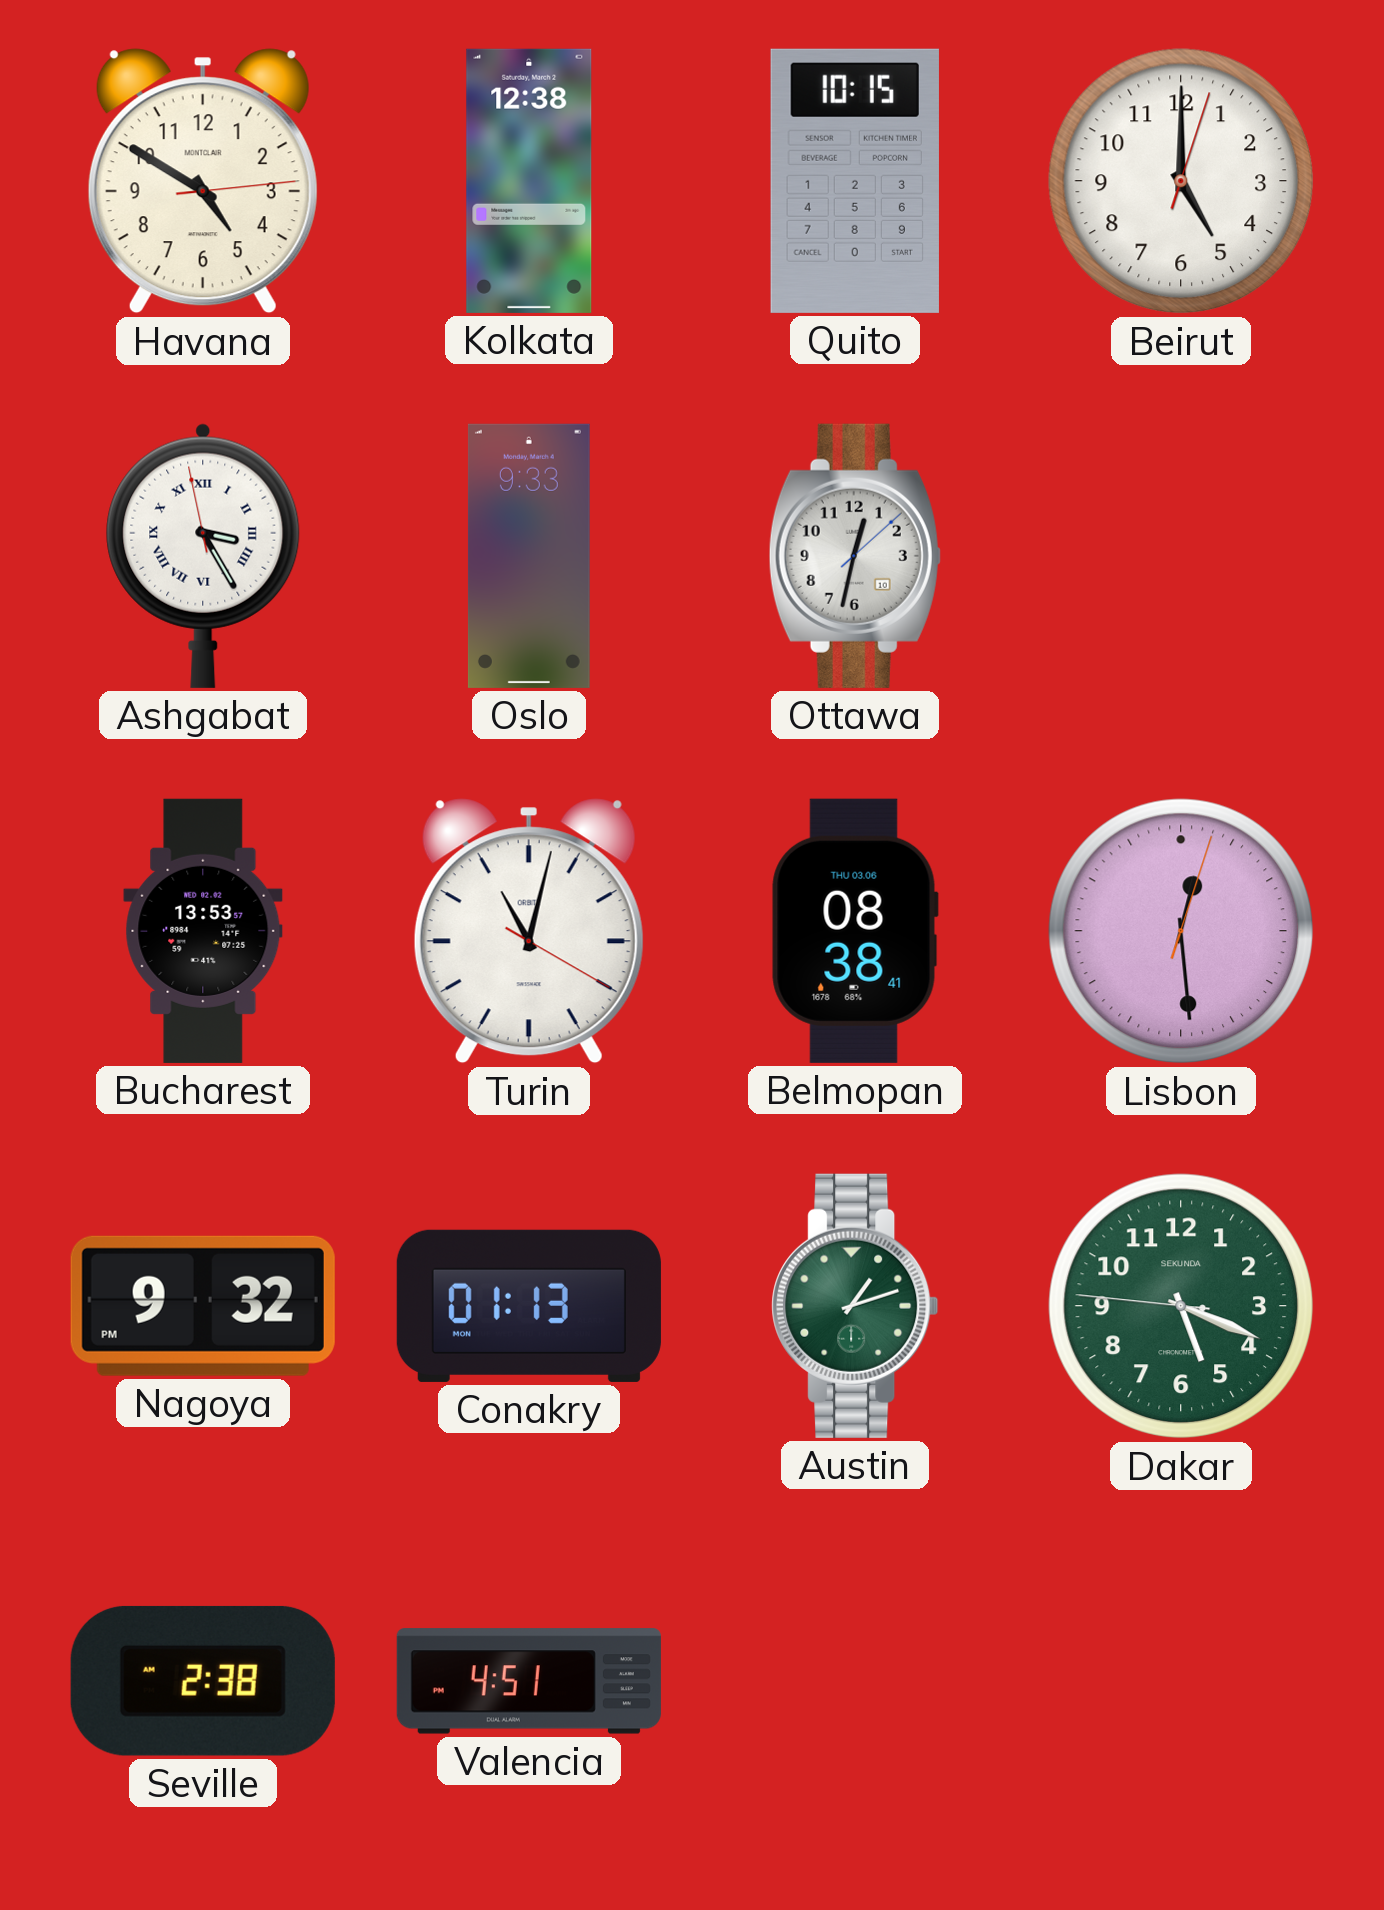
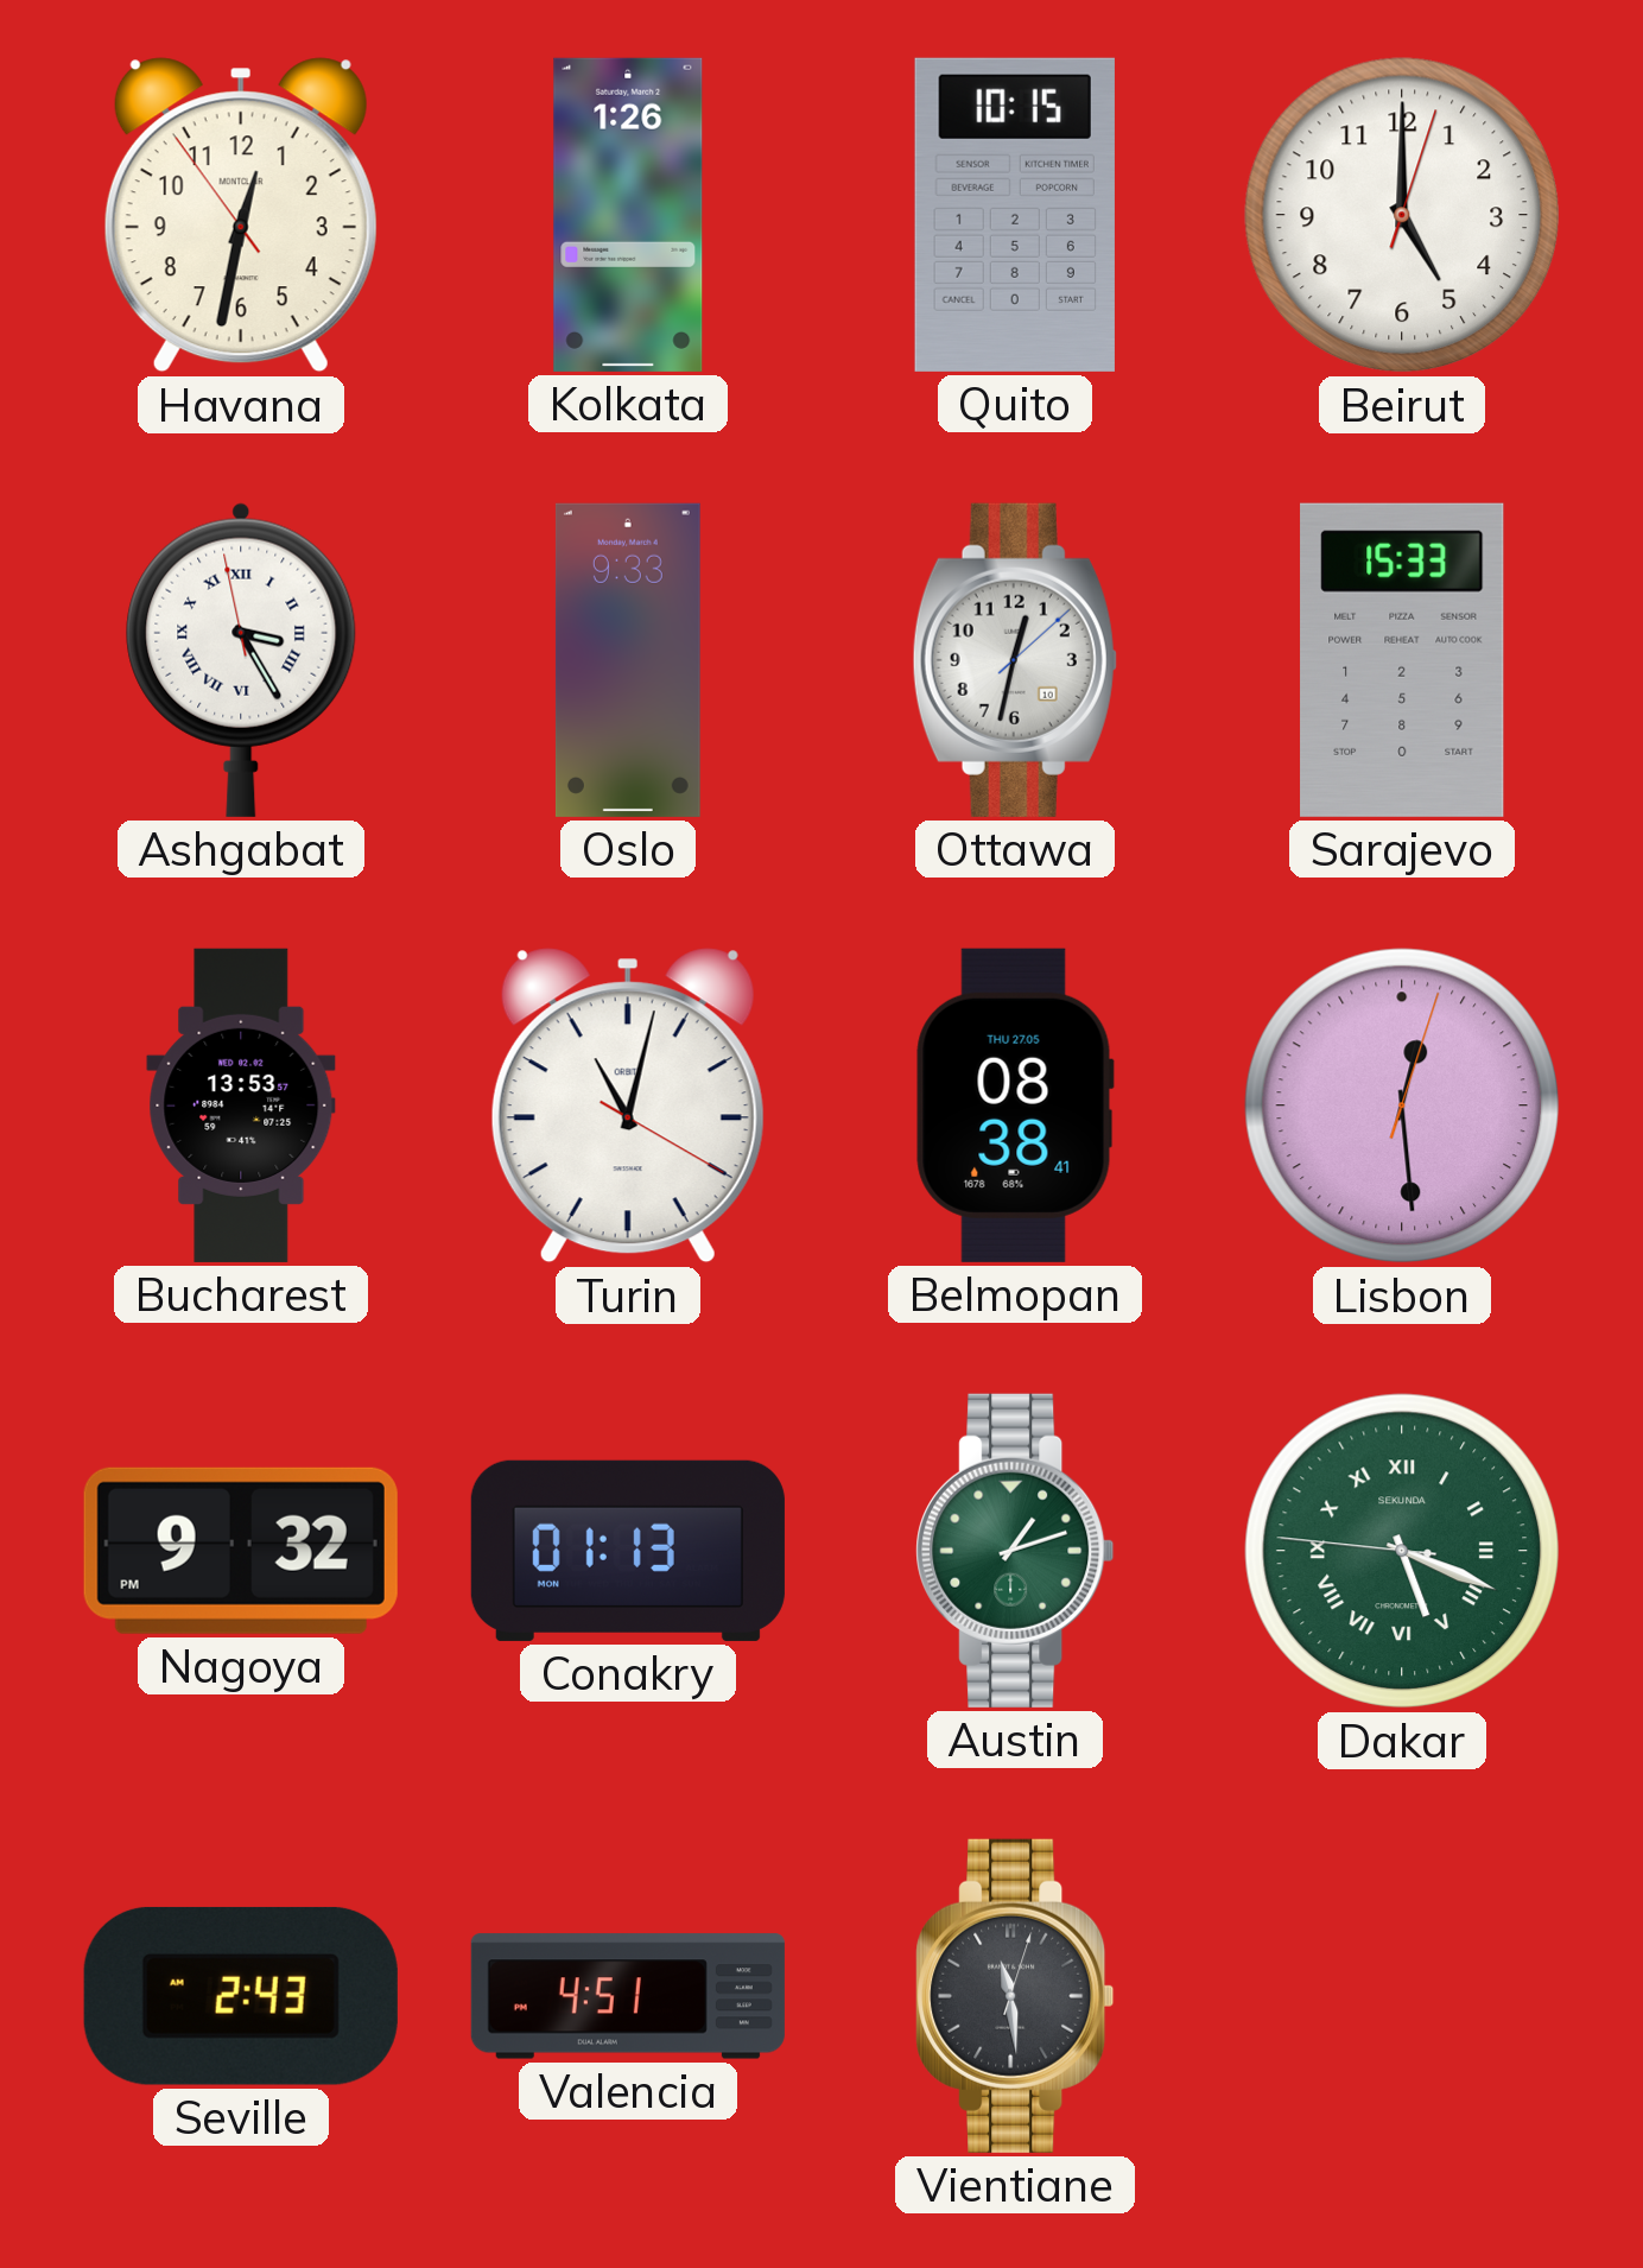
Havana: 4:50 -> 12:31 (241, 215)
Kolkata: 12:38 -> 1:26 (628, 215)
Sarajevo: none -> 15:33 (1402, 660)
Belmopan date: THU 03.06 -> THU 27.05 (1015, 1106)
Dakar numerals: Arabic -> Roman (1402, 1551)
Seville: 2:38 -> 2:43 (241, 1996)
Vientiane: none -> 11:29 (1015, 1996)
